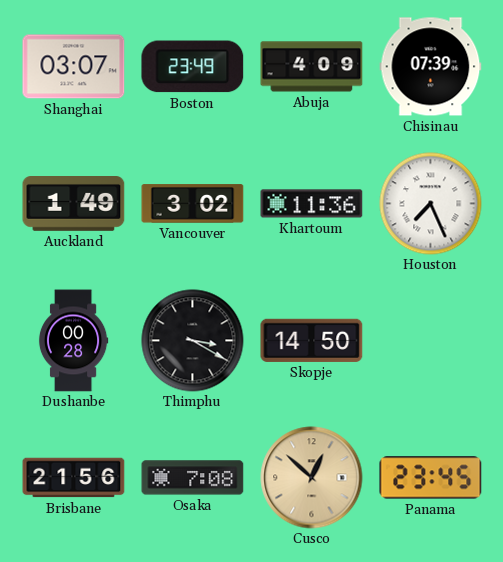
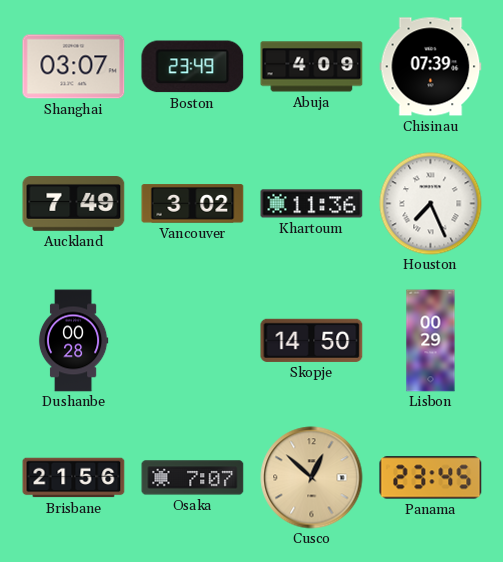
Auckland: 1:49 -> 7:49 (74, 204)
Thimphu: 3:20 -> none (193, 341)
Lisbon: none -> 00:29 (431, 341)
Osaka: 7:08 -> 7:07 (193, 478)
